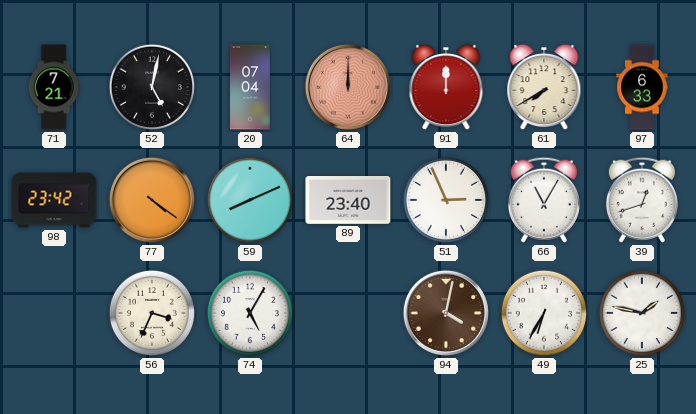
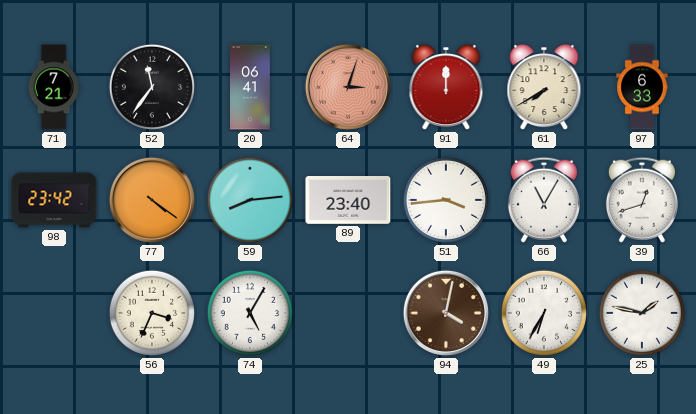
52: 5:02 -> 11:36 (152, 87)
20: 07:04 -> 06:41 (251, 87)
64: 12:00 -> 3:03 (348, 87)
59: 8:11 -> 8:14 (250, 200)
51: 2:56 -> 3:44 (446, 200)
